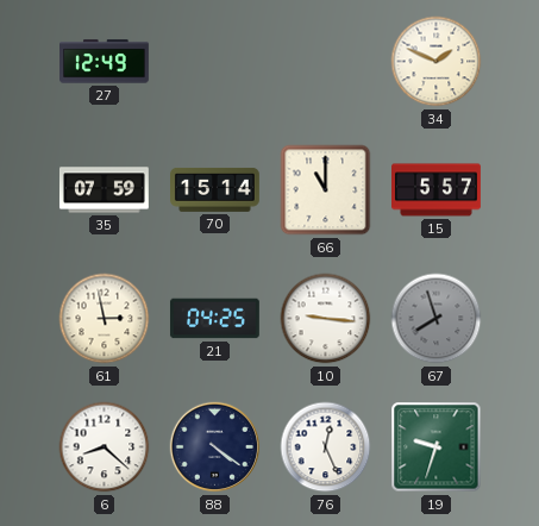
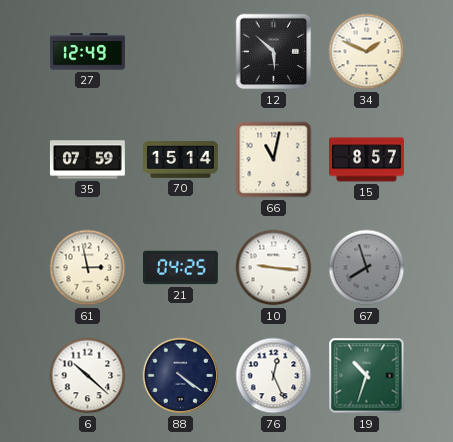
12: none -> 5:52 (274, 52)
66: 11:00 -> 11:02 (274, 160)
15: 5:57 -> 8:57 (367, 160)
6: 8:22 -> 10:22 (88, 376)
19: 9:33 -> 10:33 (367, 376)
